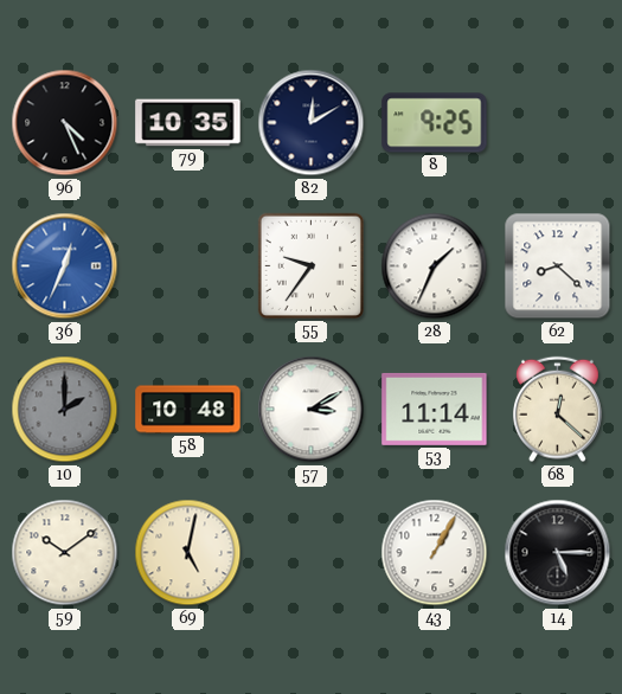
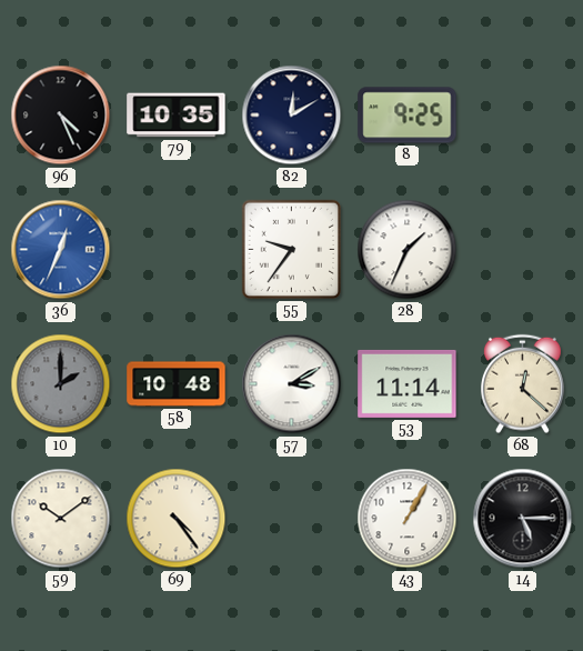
62: 8:22 -> none (558, 266)
69: 5:02 -> 4:24 (177, 519)
